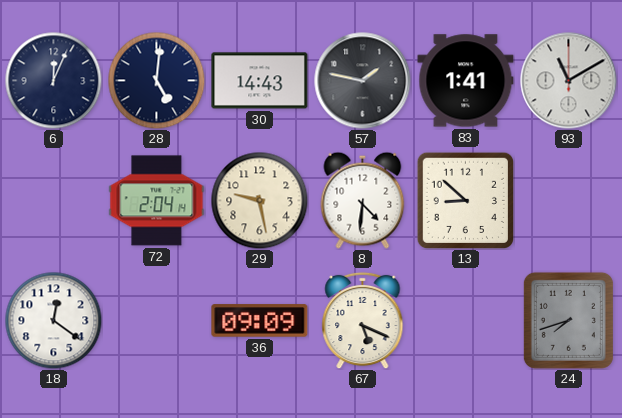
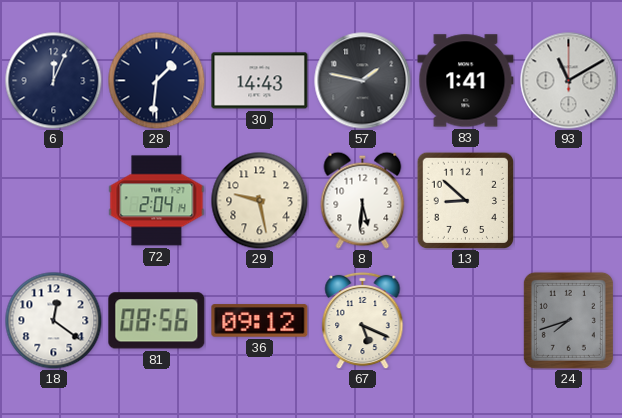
28: 5:01 -> 1:31 (156, 80)
8: 4:31 -> 5:31 (363, 200)
81: none -> 08:56 (157, 321)
36: 09:09 -> 09:12 (260, 321)
